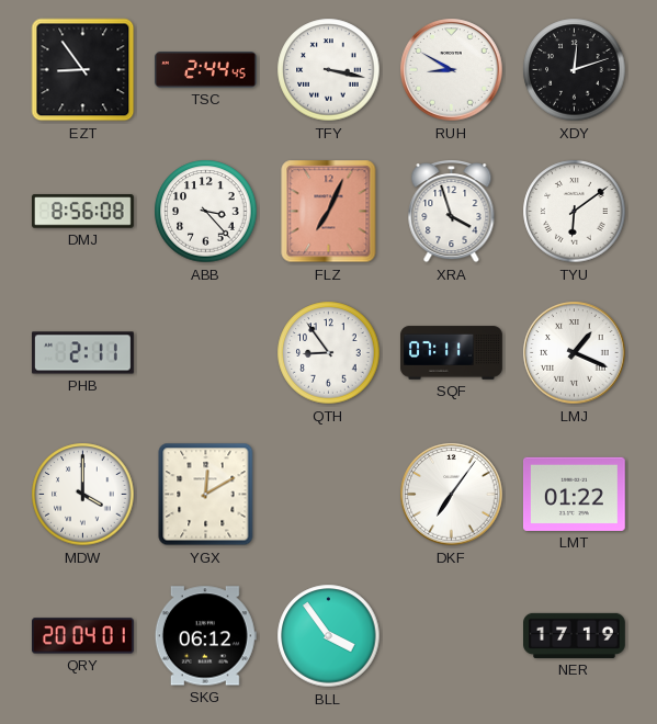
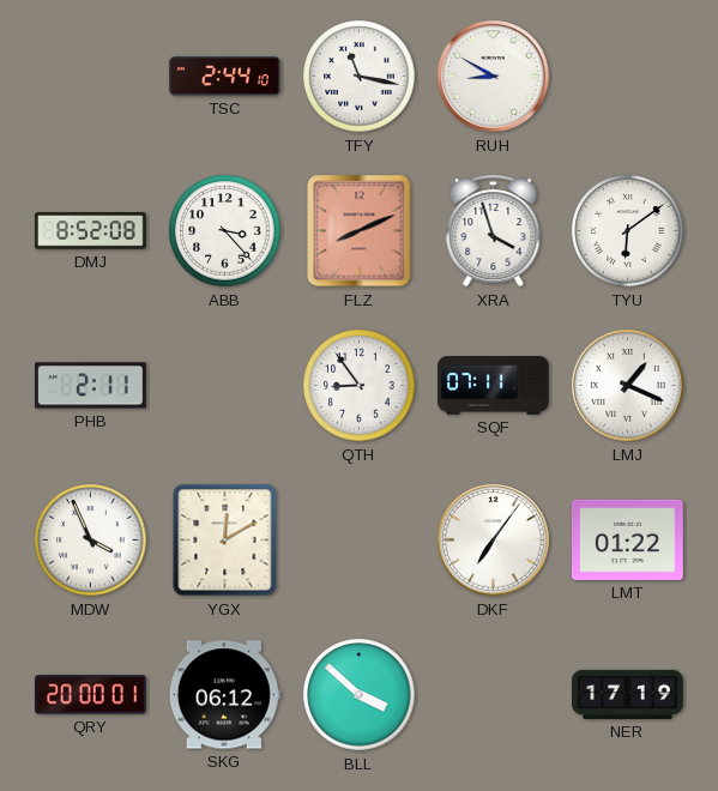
EZT: 8:54 -> none (83, 70)
TSC: 2:44:45 -> 2:44:10 (225, 77)
TFY: 3:17 -> 11:17 (360, 77)
XDY: 12:12 -> none (575, 70)
DMJ: 8:56 -> 8:52 (91, 231)
FLZ: 7:04 -> 8:11 (360, 231)
MDW: 4:00 -> 3:56 (91, 541)
QRY: 20:04 -> 20:00 (91, 695)
BLL: 3:54 -> 3:52 (360, 695)
